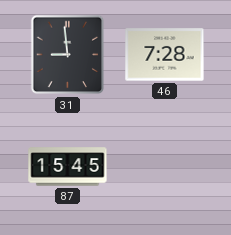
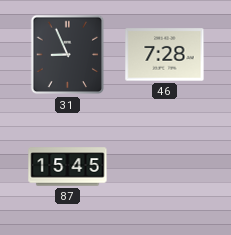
31: 8:59 -> 8:56 (68, 55)
